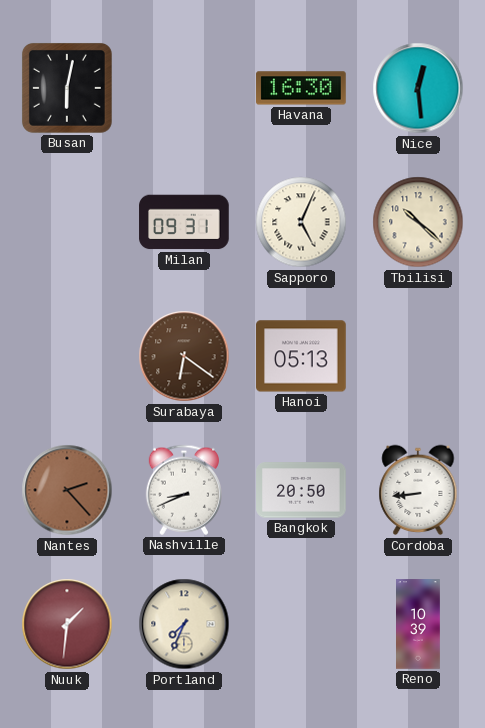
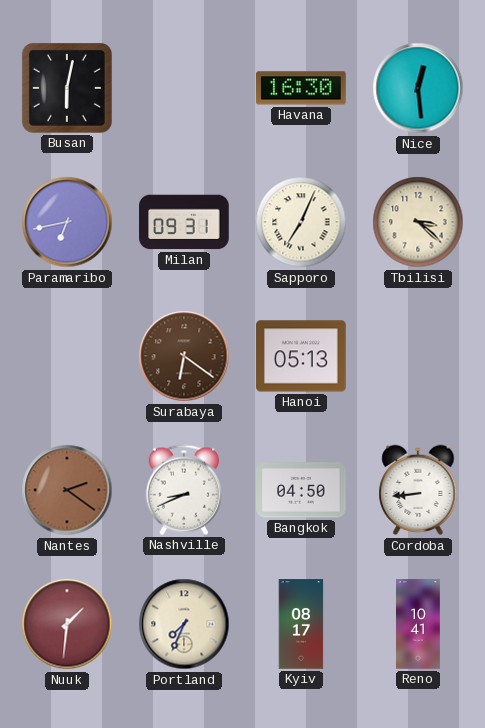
Paramaribo: none -> 6:43 (67, 222)
Sapporo: 5:04 -> 7:04 (301, 222)
Tbilisi: 10:22 -> 3:22 (418, 222)
Nantes: 2:23 -> 2:21 (67, 490)
Bangkok: 20:50 -> 04:50 (301, 490)
Kyiv: none -> 08:17 (301, 624)
Reno: 10:39 -> 10:41 (419, 624)
